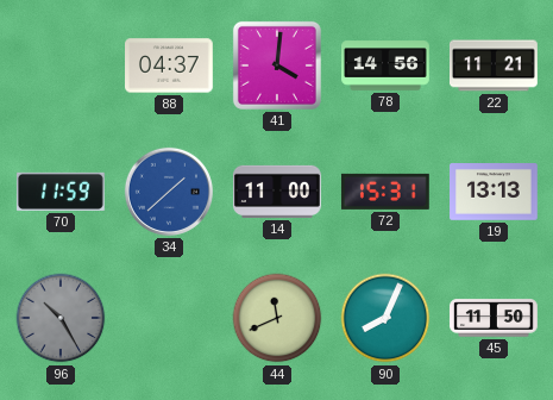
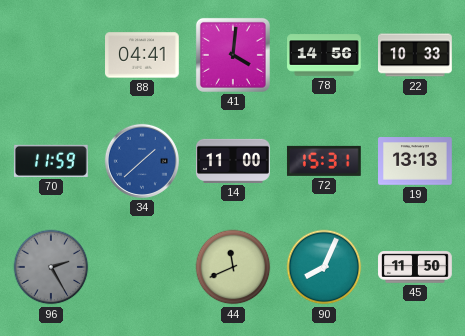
88: 04:37 -> 04:41 (143, 55)
22: 11:21 -> 10:33 (416, 55)
96: 10:25 -> 2:25 (51, 267)
